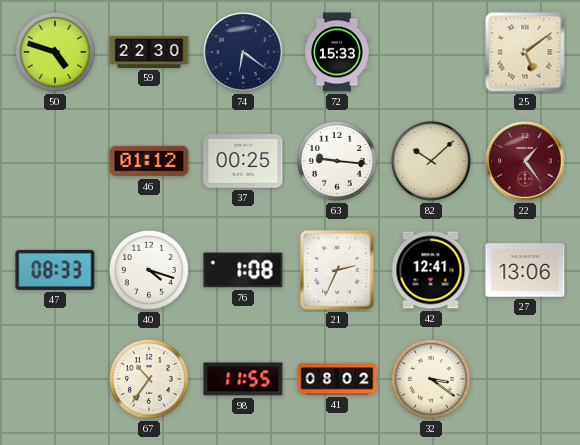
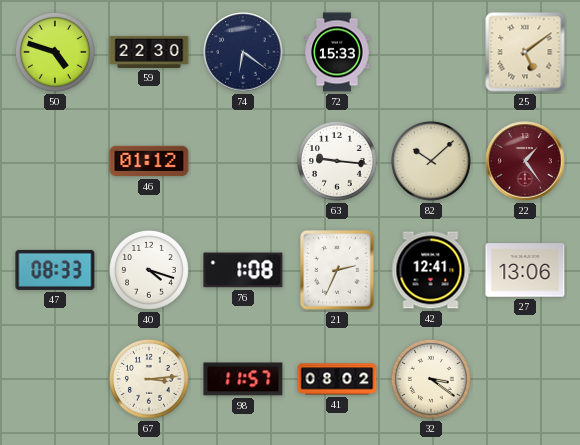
37: 00:25 -> none (243, 161)
67: 10:36 -> 3:14 (149, 379)
98: 11:55 -> 11:57 (243, 379)
